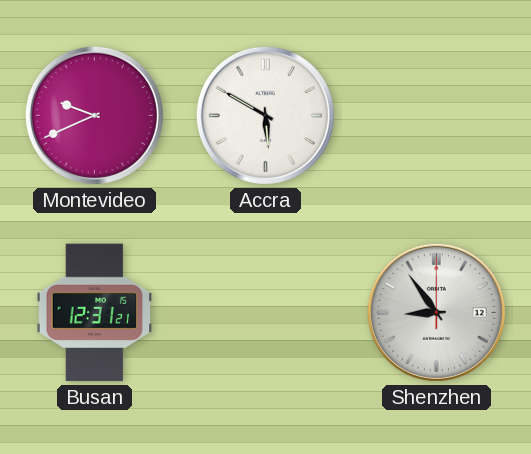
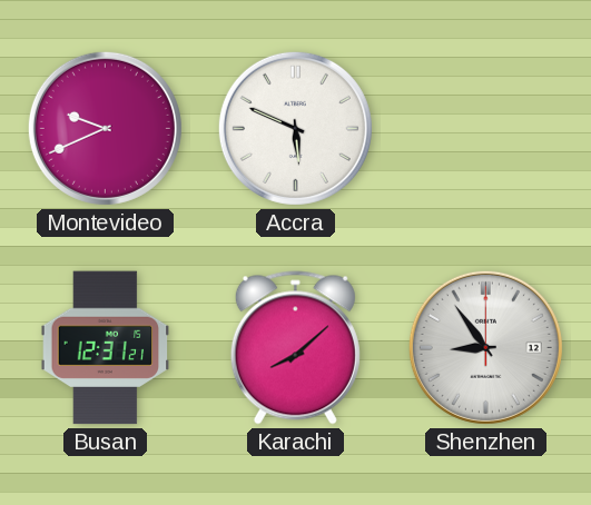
Accra: 5:50 -> 5:49 (295, 128)
Karachi: none -> 8:08 (295, 348)
